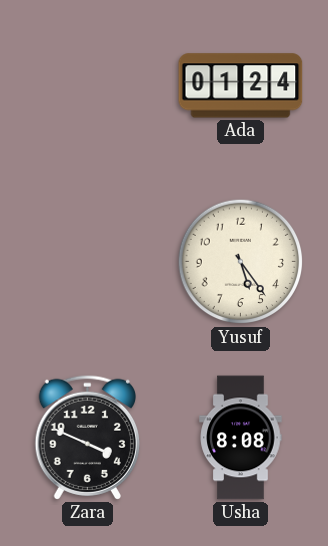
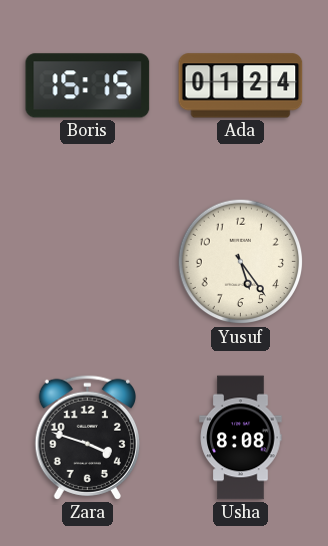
Boris: none -> 15:15 (88, 86)
Zara: 3:49 -> 3:48 (87, 437)
